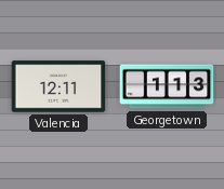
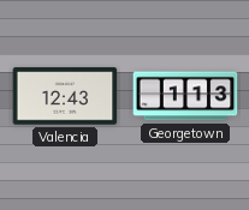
Valencia: 12:11 -> 12:43 (65, 96)
